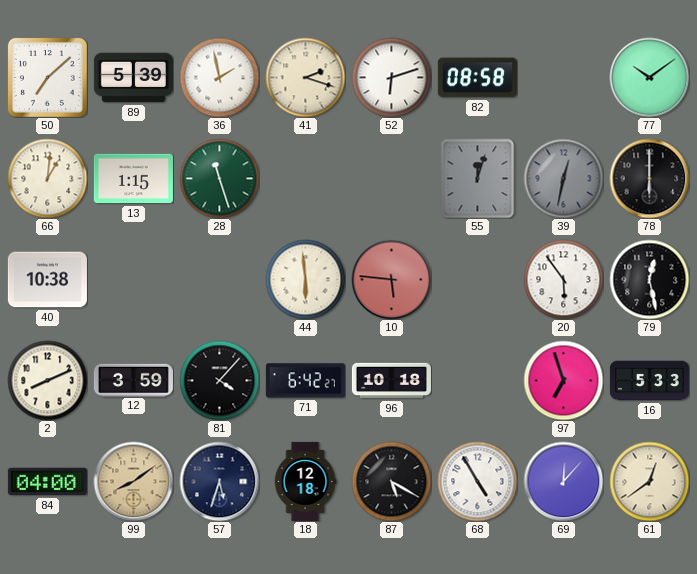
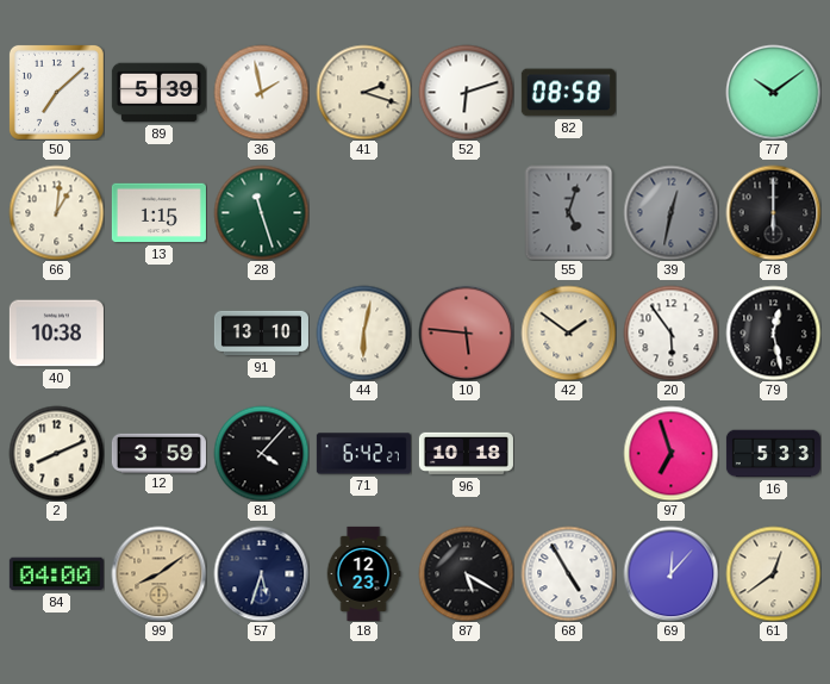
55: 12:03 -> 5:03 (569, 212)
91: none -> 13:10 (261, 334)
44: 5:59 -> 6:02 (363, 332)
42: none -> 1:51 (568, 332)
18: 12:18 -> 12:23 (363, 573)
